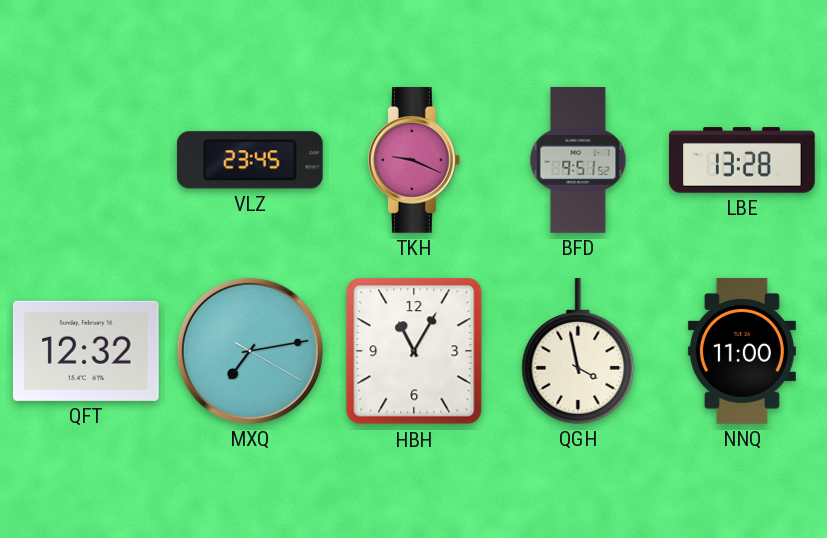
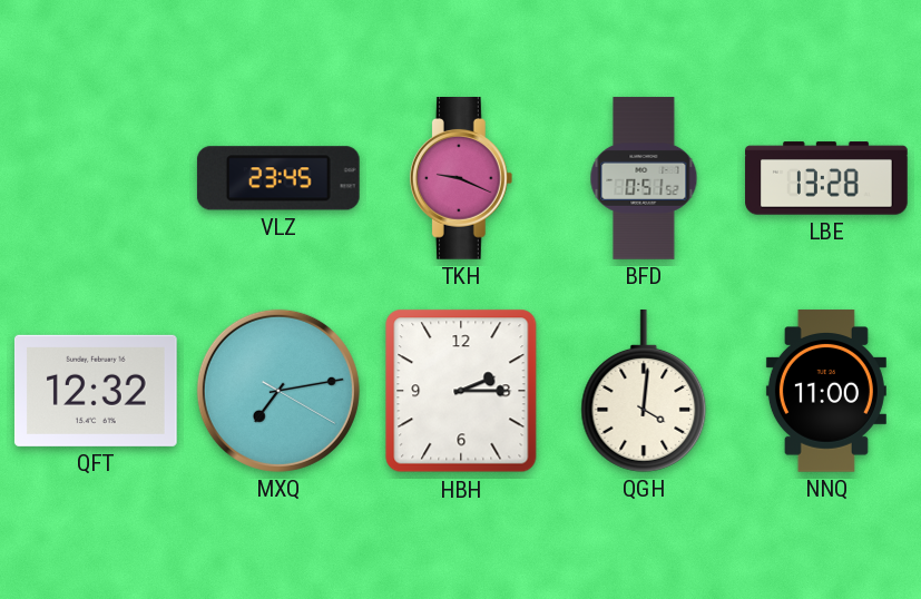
BFD: 9:51 -> 0:51 (644, 178)
HBH: 11:05 -> 2:15 (461, 391)
QGH: 3:58 -> 4:01 (644, 392)
